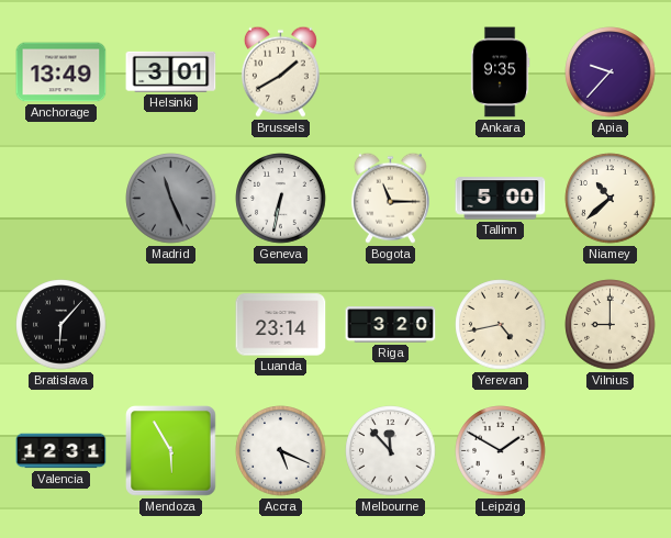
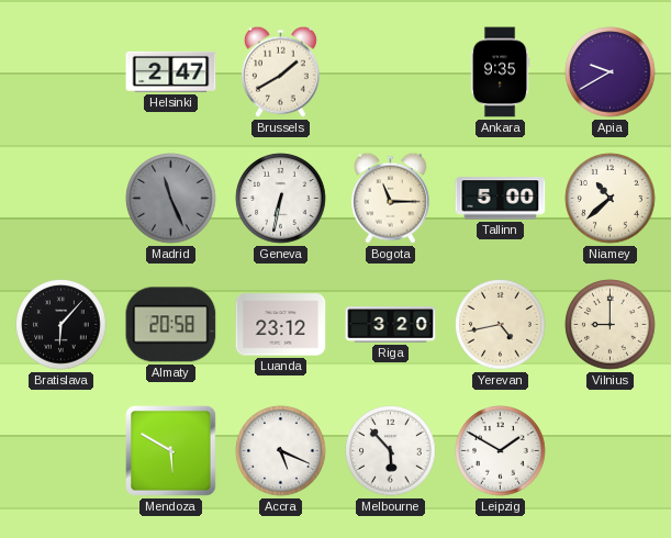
Anchorage: 13:49 -> none (61, 72)
Helsinki: 3:01 -> 2:47 (171, 71)
Apia: 9:37 -> 9:40 (611, 72)
Almaty: none -> 20:58 (171, 325)
Luanda: 23:14 -> 23:12 (281, 325)
Valencia: 12:31 -> none (61, 451)
Mendoza: 5:55 -> 5:50 (171, 451)
Melbourne: 11:53 -> 5:53 (391, 451)
